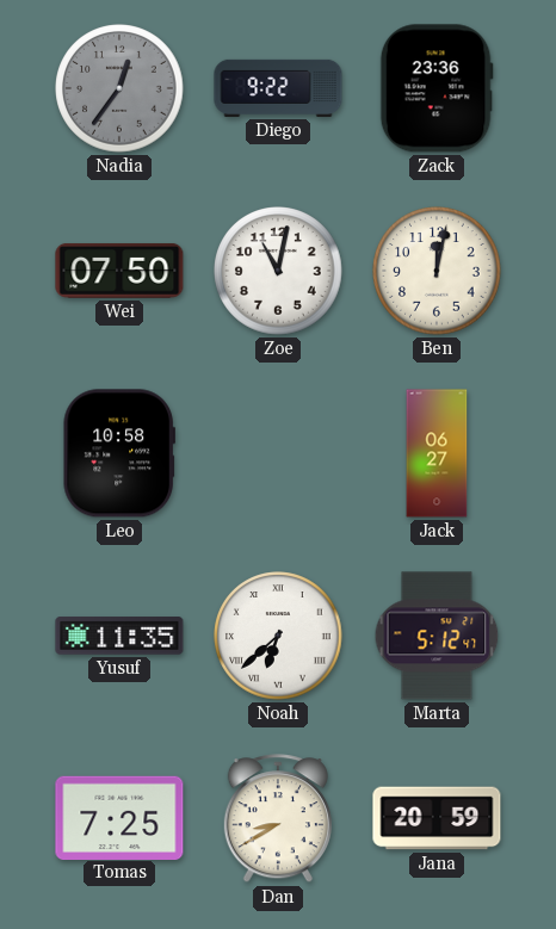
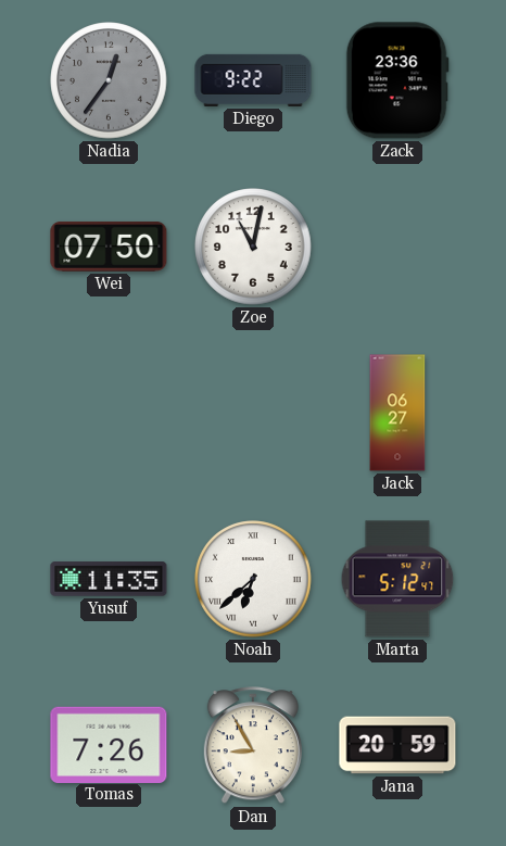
Ben: 12:02 -> none (437, 271)
Leo: 10:58 -> none (119, 453)
Tomas: 7:25 -> 7:26 (109, 744)
Dan: 8:40 -> 8:55 (253, 746)
